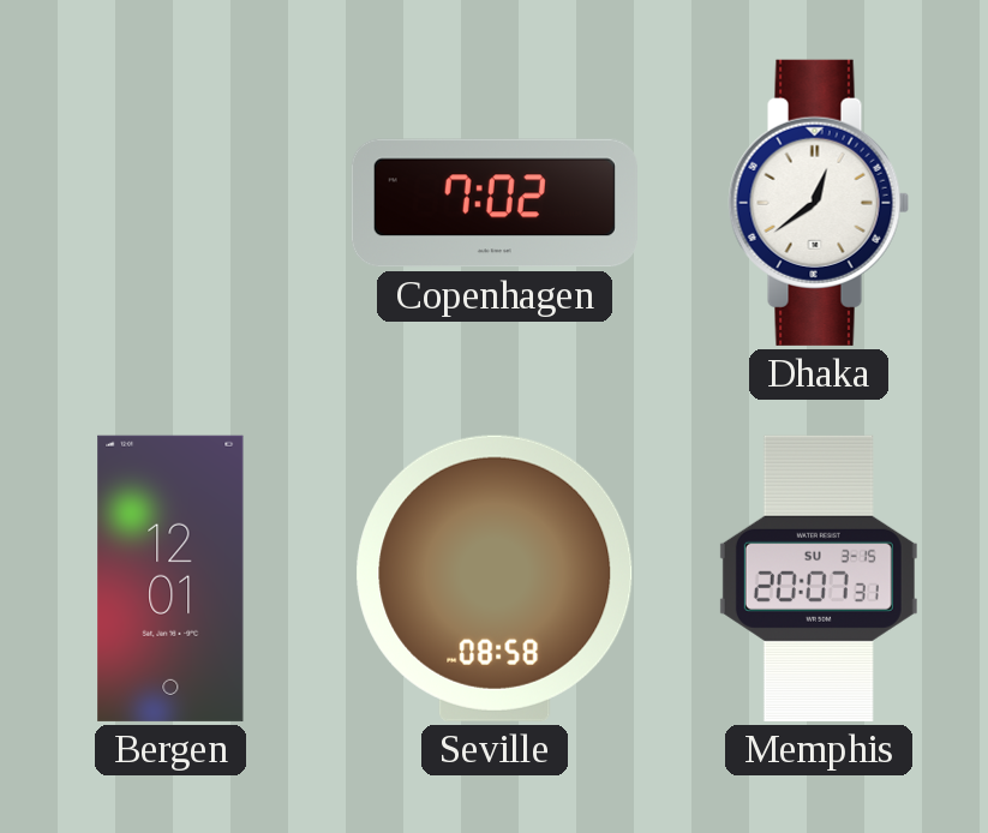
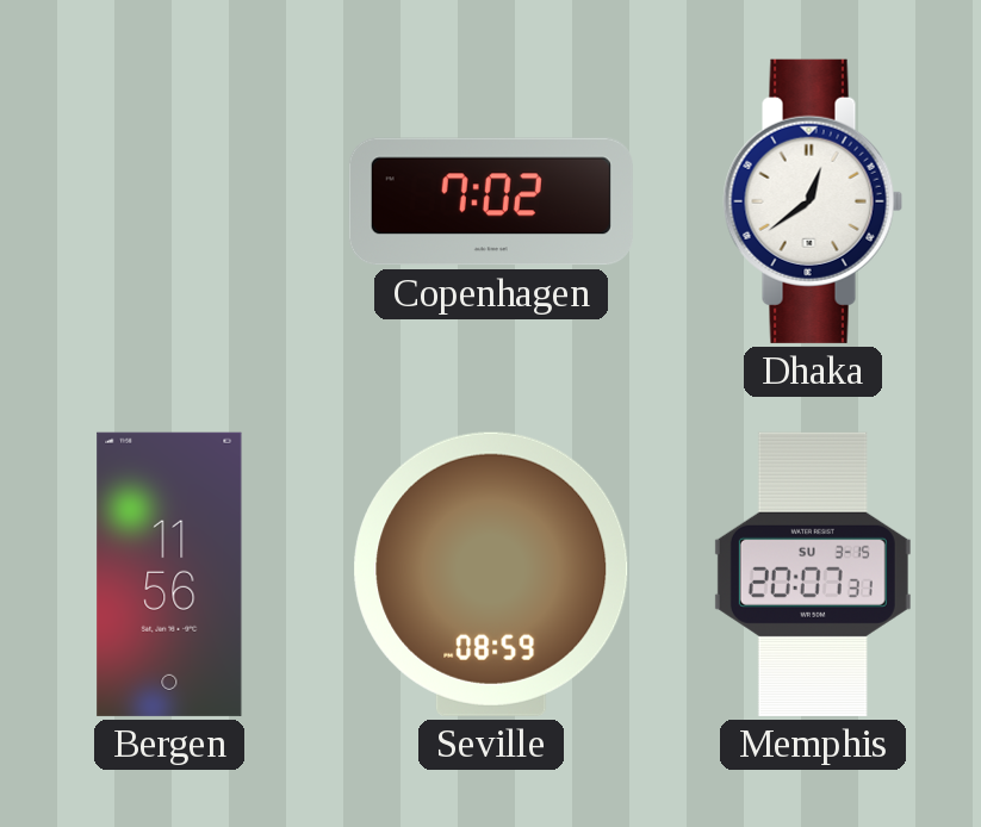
Bergen: 12:01 -> 11:56 (169, 574)
Seville: 08:58 -> 08:59 (491, 574)
